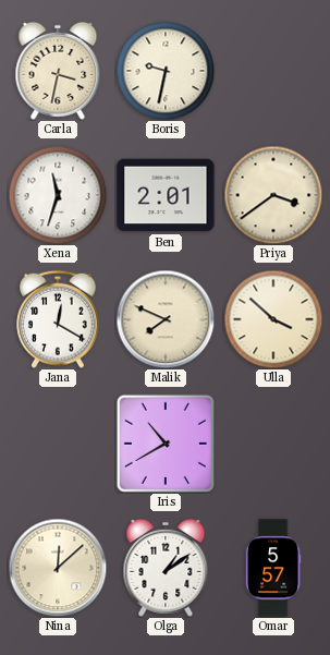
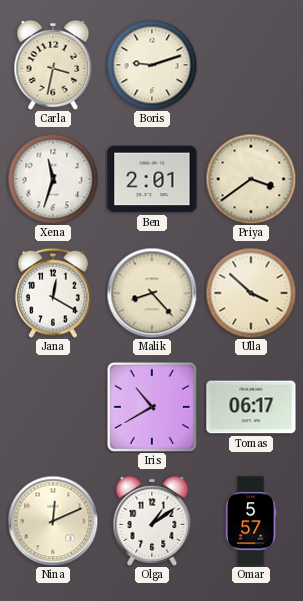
Boris: 9:32 -> 9:12 (152, 65)
Malik: 7:49 -> 8:23 (152, 293)
Tomas: none -> 06:17 (251, 407)
Nina: 12:08 -> 12:11 (53, 521)
